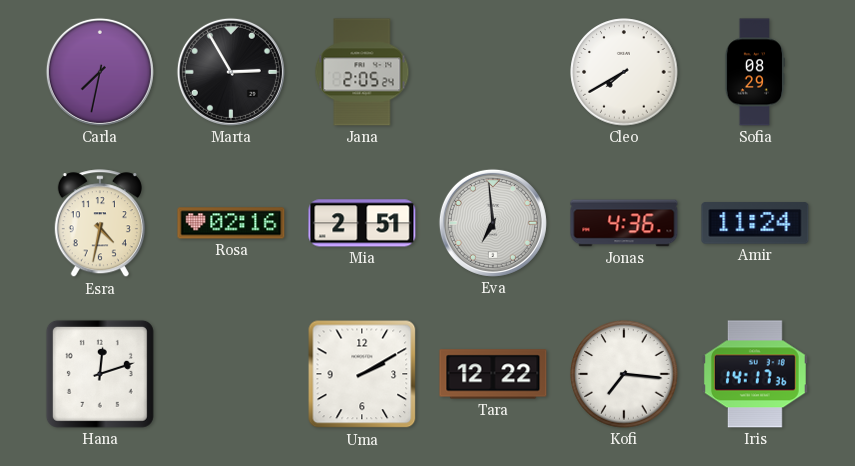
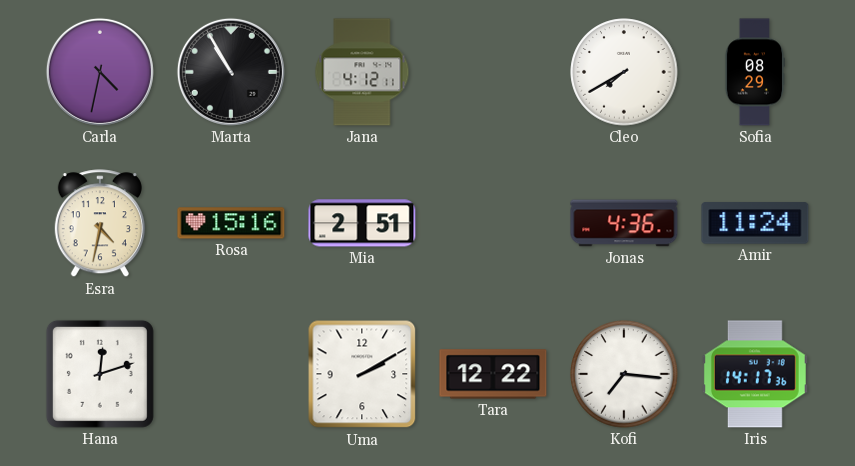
Carla: 7:32 -> 4:32 (100, 72)
Marta: 2:55 -> 10:55 (231, 72)
Jana: 2:05 -> 4:12 (362, 72)
Rosa: 02:16 -> 15:16 (231, 223)
Eva: 6:59 -> none (493, 223)
